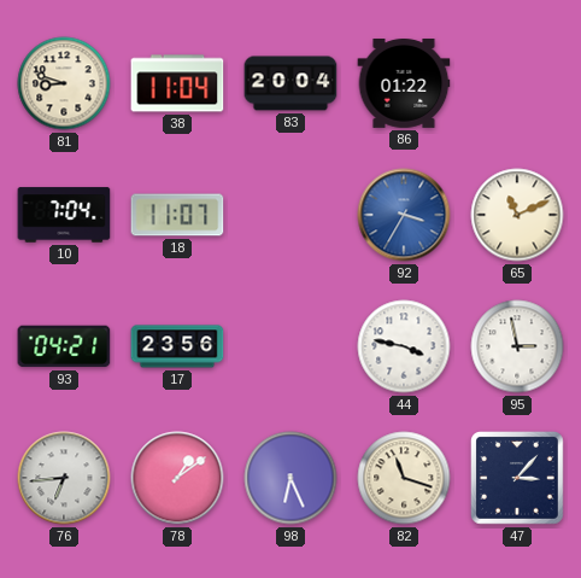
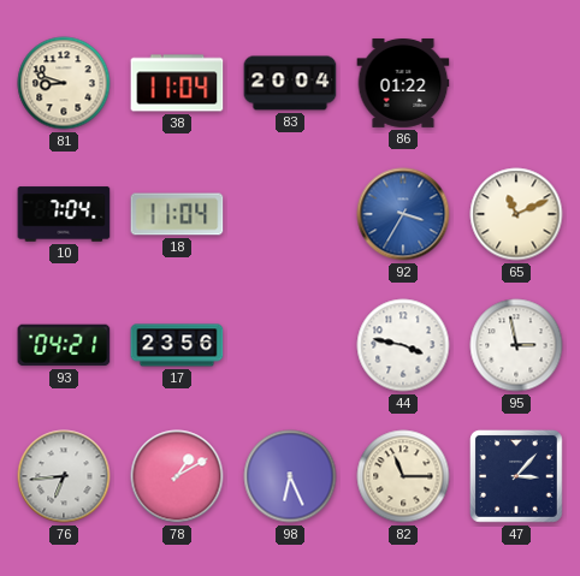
18: 11:07 -> 11:04 (177, 214)
78: 1:09 -> 1:10 (177, 476)
82: 11:18 -> 11:15 (403, 476)
